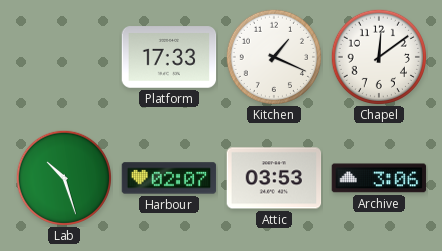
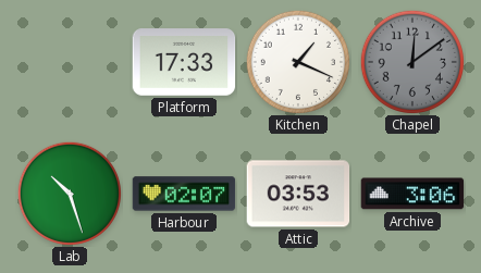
Chapel dial: white -> grey (411, 61)
